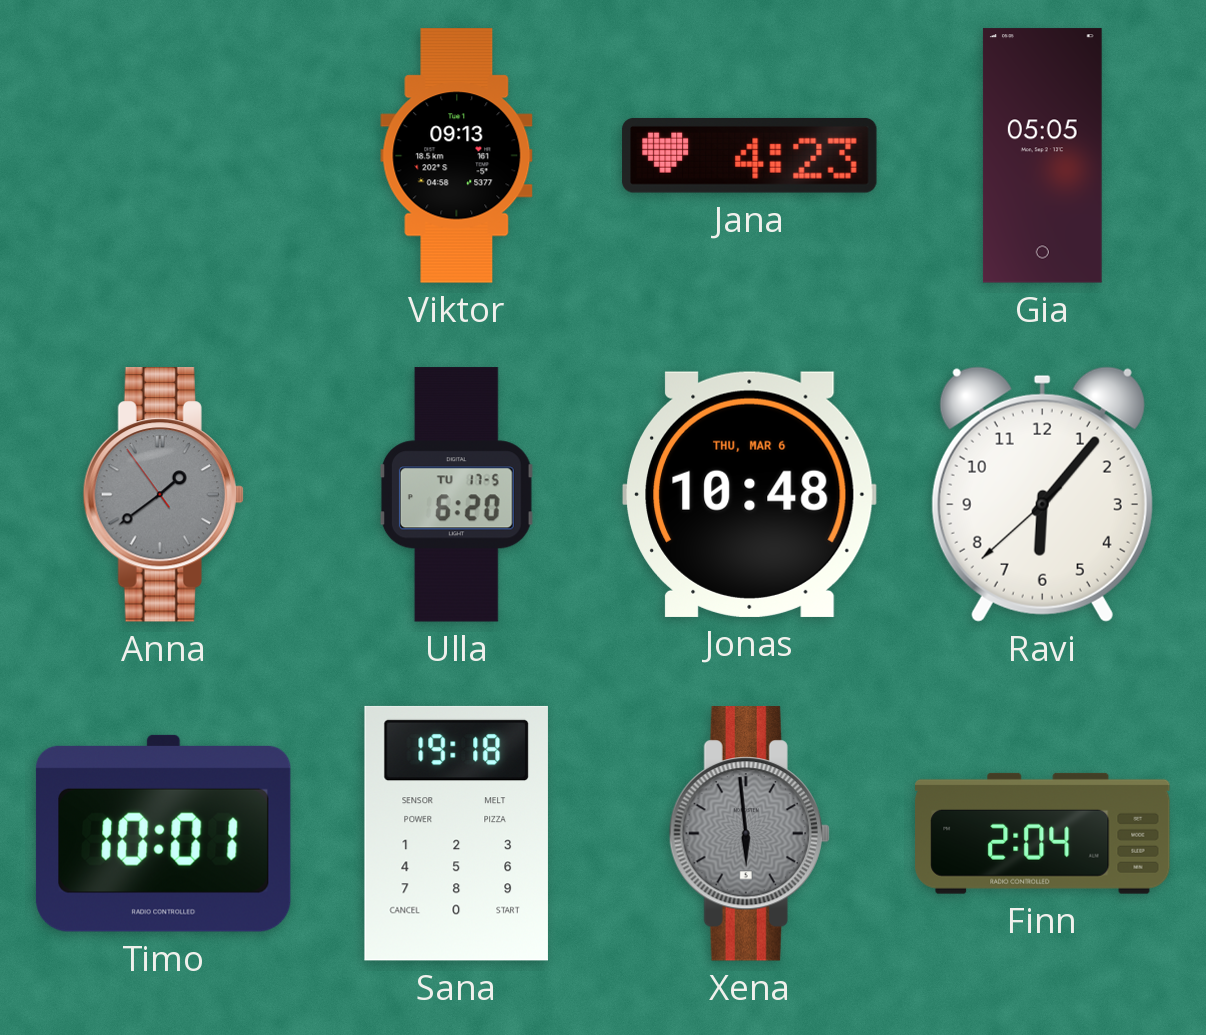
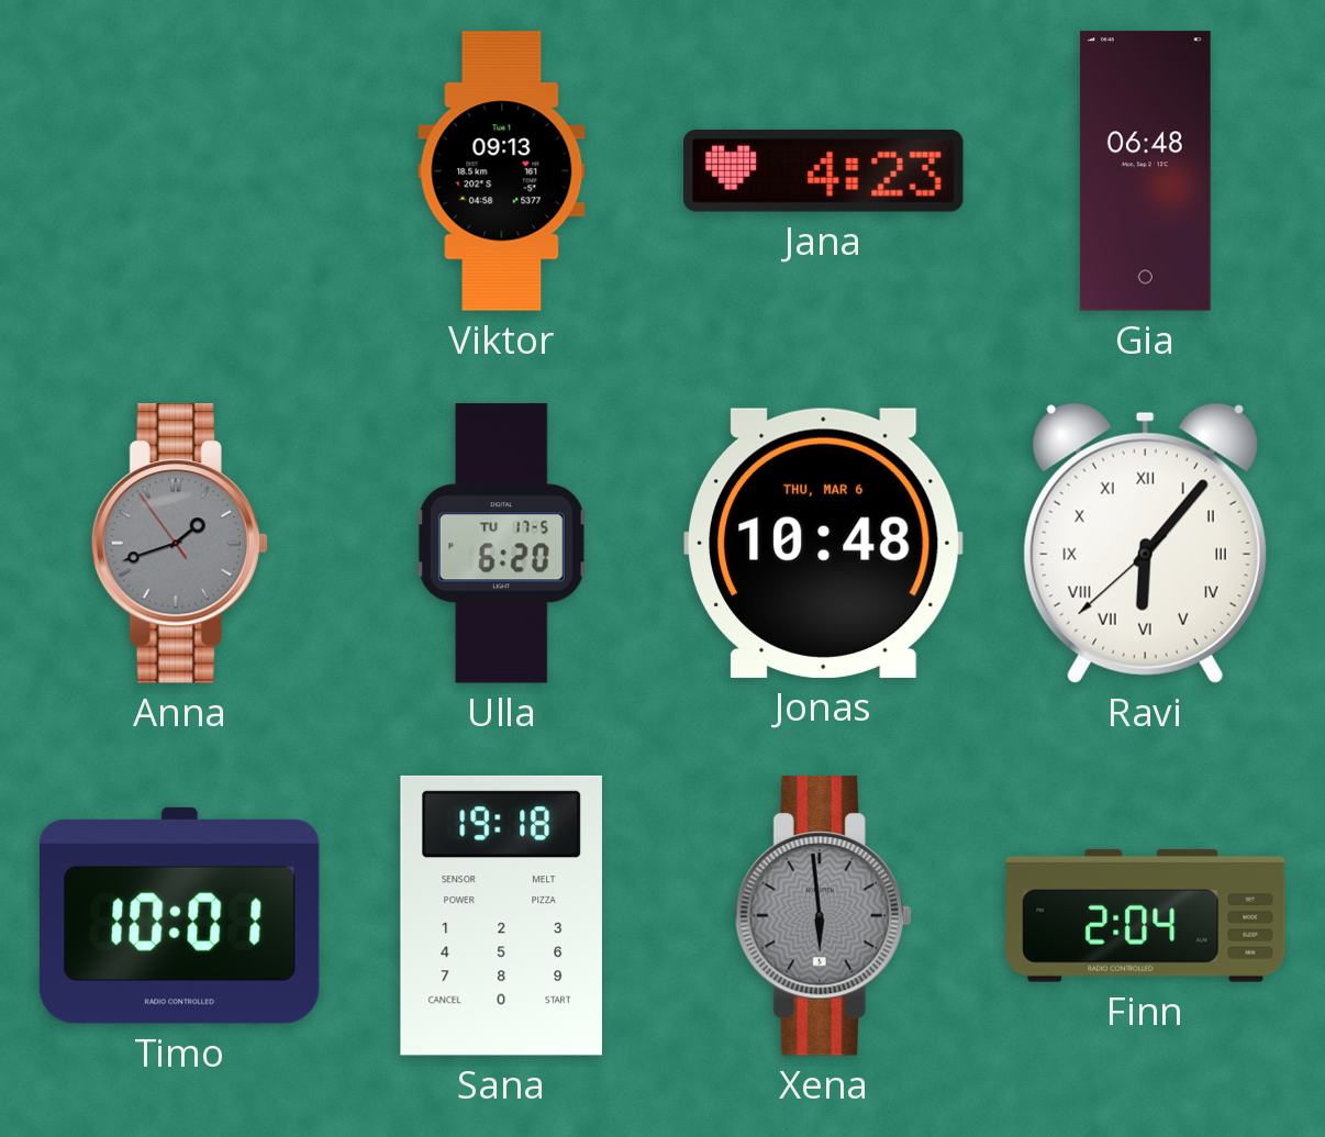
Gia: 05:05 -> 06:48 (1145, 171)
Anna: 1:38 -> 1:41 (179, 544)
Ravi numerals: Arabic -> Roman (1145, 543)
